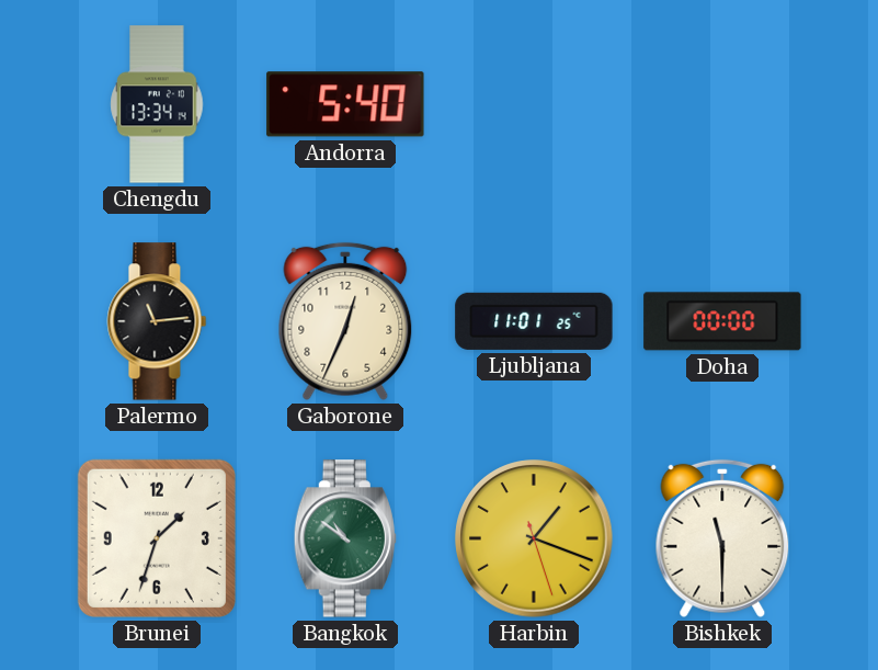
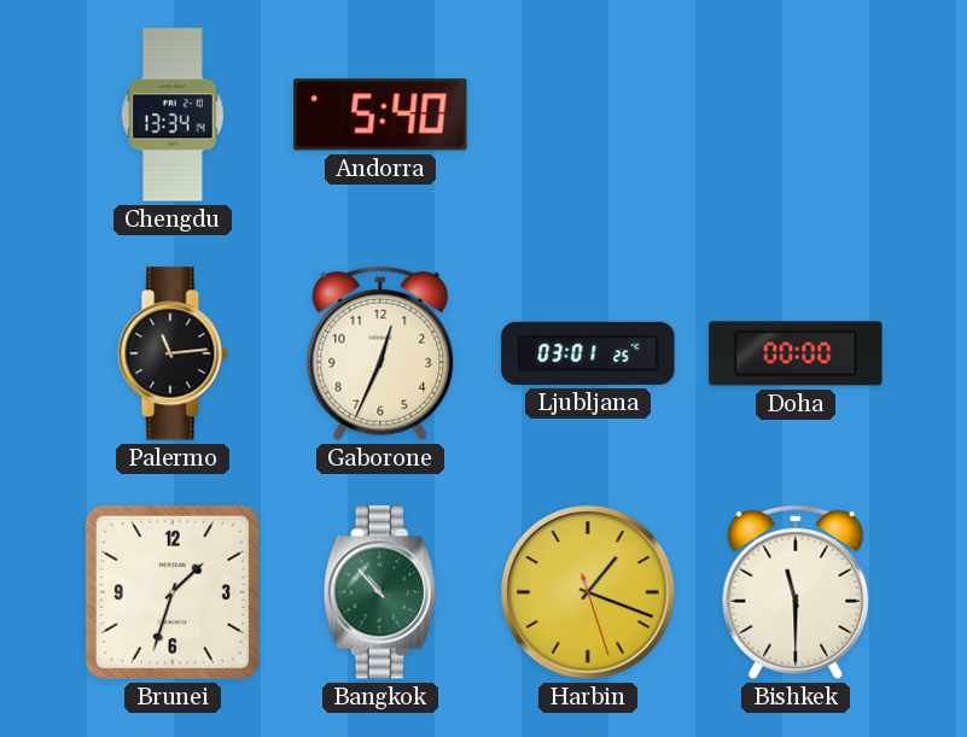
Ljubljana: 11:01 -> 03:01 (588, 353)
Bangkok: 10:51 -> 10:53 (380, 592)
